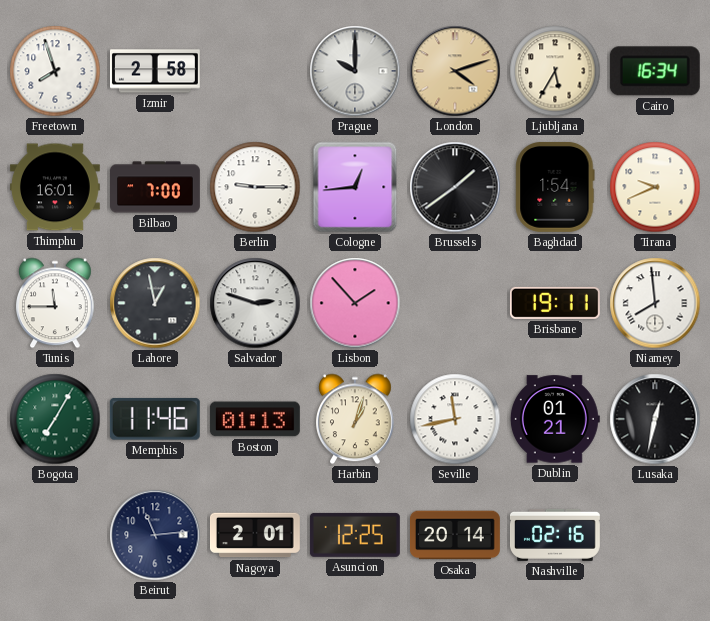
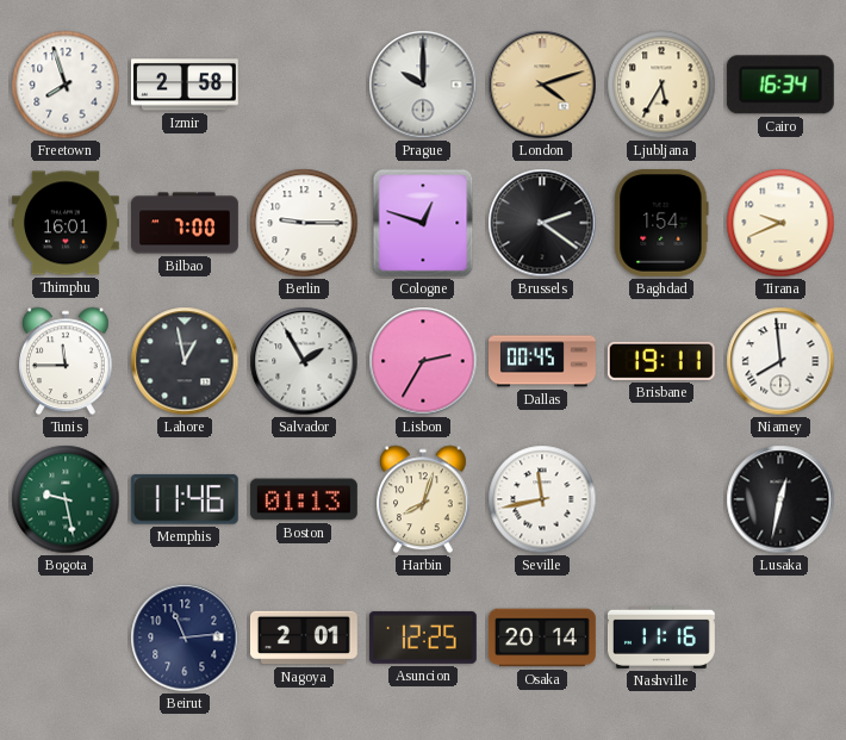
Cologne: 12:44 -> 12:48 (423, 223)
Brussels: 1:39 -> 2:21 (542, 223)
Salvador: 2:48 -> 1:55 (304, 361)
Lisbon: 1:53 -> 2:35 (423, 361)
Dallas: none -> 00:45 (543, 361)
Bogota: 7:05 -> 9:28 (66, 499)
Harbin: 1:03 -> 8:03 (424, 499)
Dublin: 01:21 -> none (555, 419)
Nashville: 02:16 -> 11:16 (661, 638)
